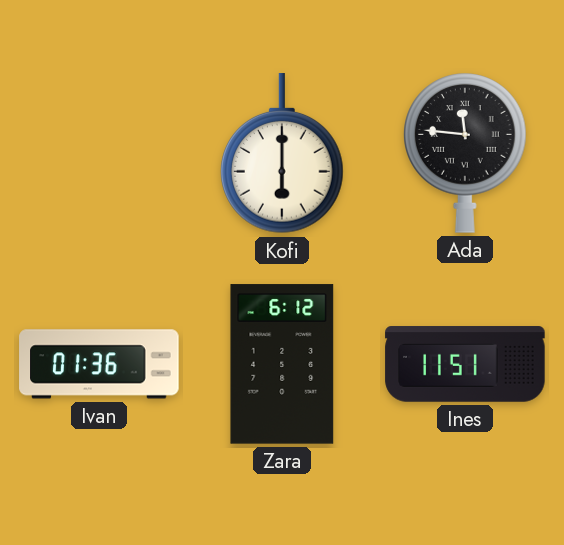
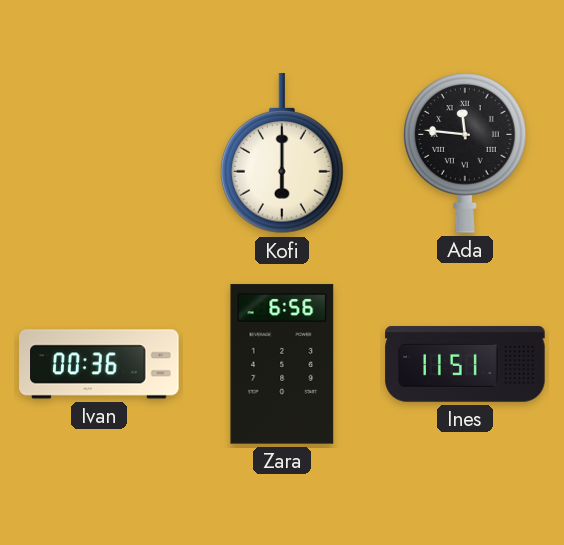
Ivan: 01:36 -> 00:36 (99, 364)
Zara: 6:12 -> 6:56 (282, 364)
